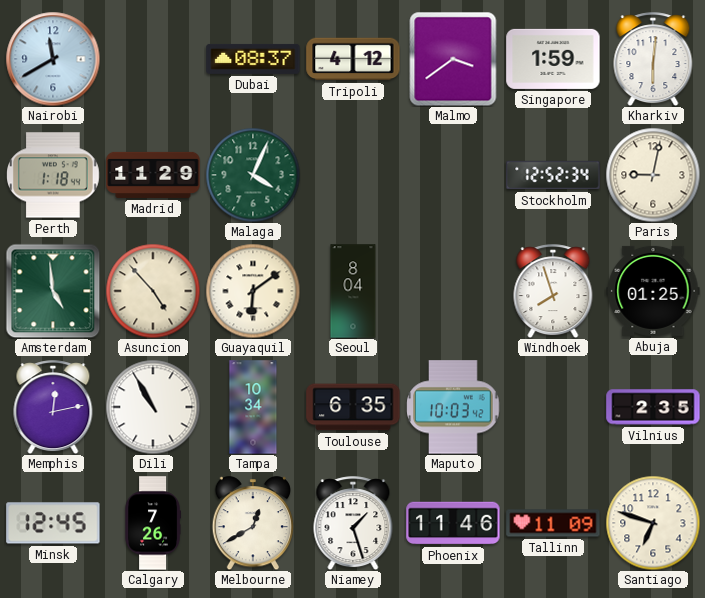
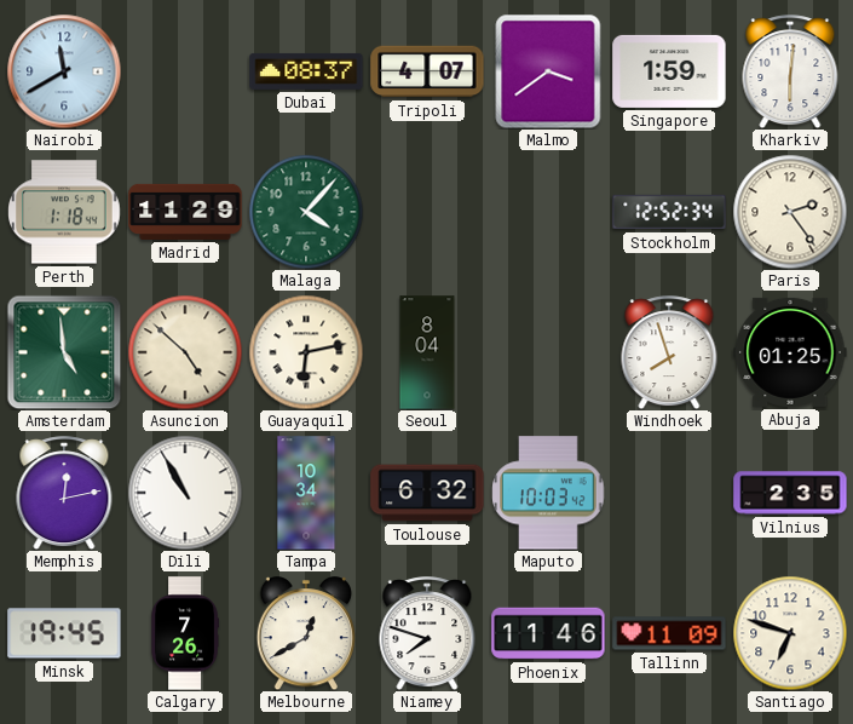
Tripoli: 4:12 -> 4:07 (427, 71)
Malaga: 4:04 -> 4:07 (306, 212)
Paris: 9:02 -> 2:24 (790, 212)
Asuncion: 4:53 -> 4:52 (185, 352)
Guayaquil: 6:09 -> 6:13 (306, 352)
Toulouse: 6:35 -> 6:32 (427, 493)
Minsk: 12:45 -> 19:45 (64, 633)
Niamey: 1:27 -> 7:48 (427, 633)
